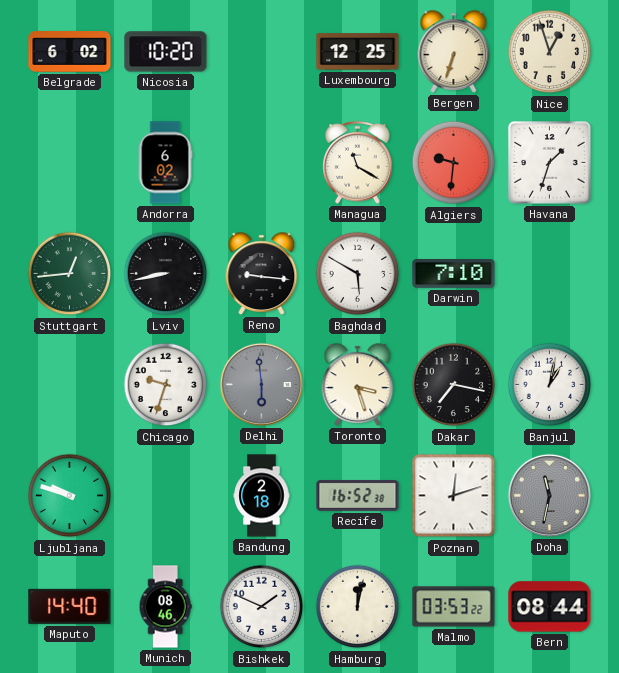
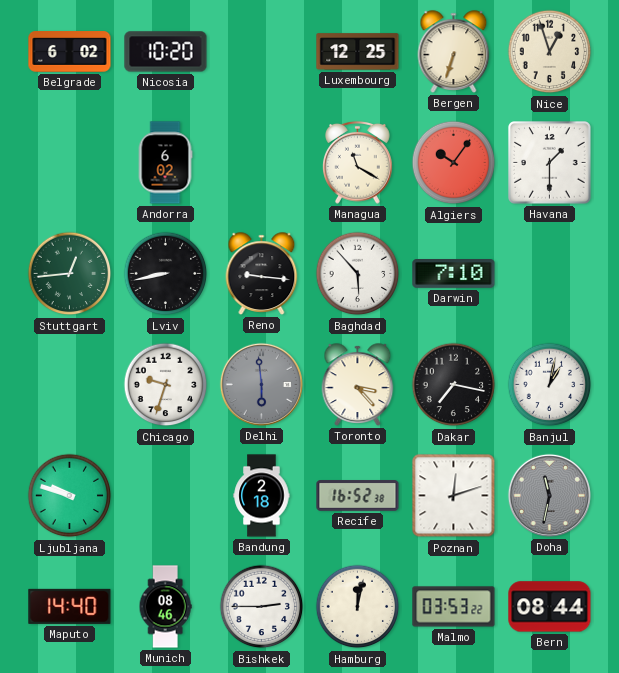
Algiers: 9:31 -> 10:06 (454, 163)
Havana: 1:33 -> 1:30 (550, 163)
Baghdad: 5:50 -> 5:53 (358, 274)
Toronto: 3:27 -> 3:23 (358, 385)
Bishkek: 1:49 -> 2:45 (262, 607)
